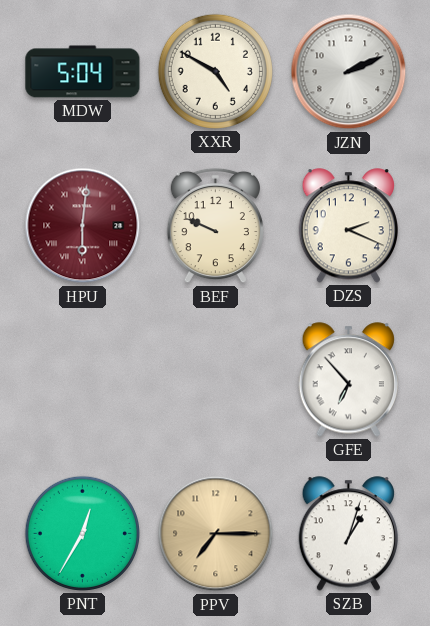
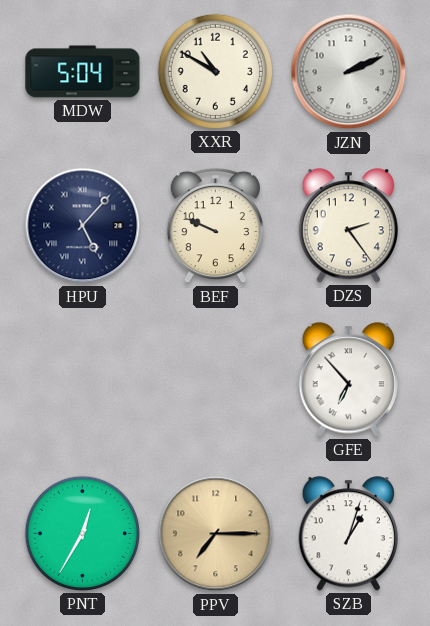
XXR: 4:50 -> 10:50 (215, 71)
HPU: 6:01 -> 5:07 (83, 226)
HPU dial: burgundy -> navy (83, 226)
DZS: 2:19 -> 2:24 (348, 226)
